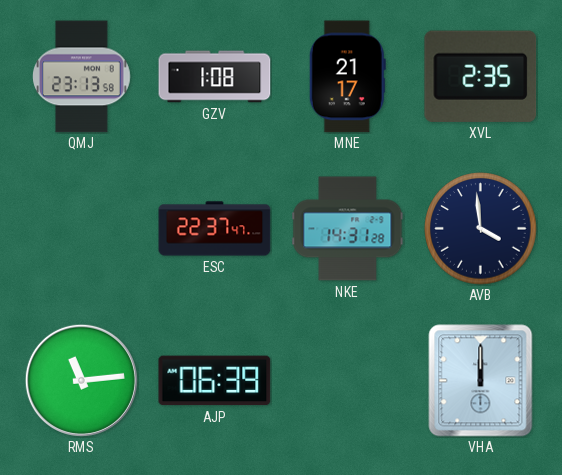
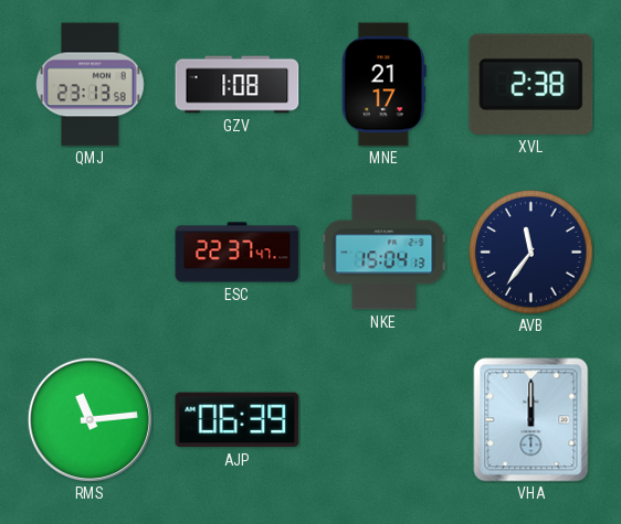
XVL: 2:35 -> 2:38 (531, 84)
NKE: 14:31 -> 15:04 (385, 253)
AVB: 3:59 -> 11:36 (531, 253)
